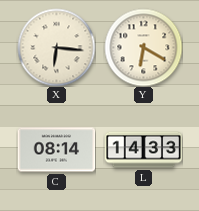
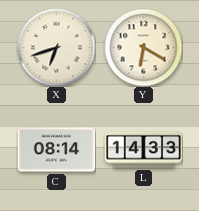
X: 6:16 -> 6:42 (56, 47)
